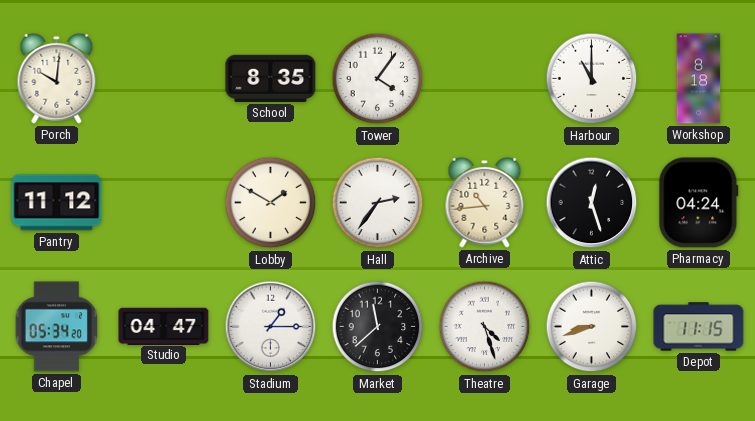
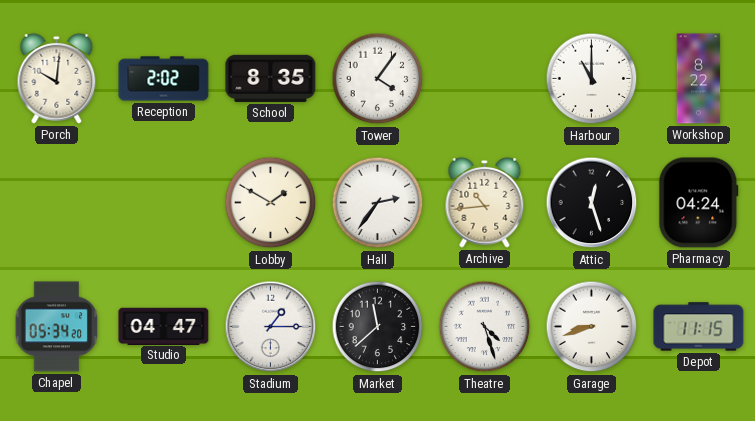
Reception: none -> 2:02 (164, 79)
Workshop: 8:18 -> 8:22 (699, 79)
Pantry: 11:12 -> none (57, 203)
